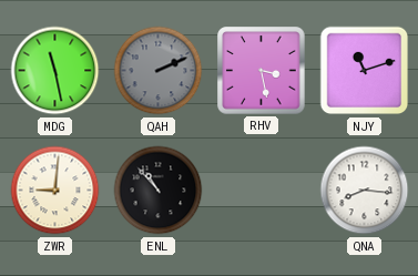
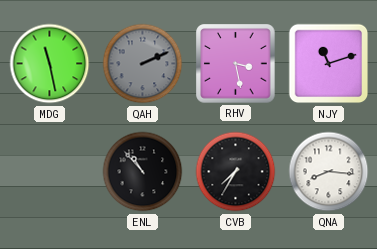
ZWR: 9:01 -> none (55, 191)
CVB: none -> 7:35 (236, 172)
